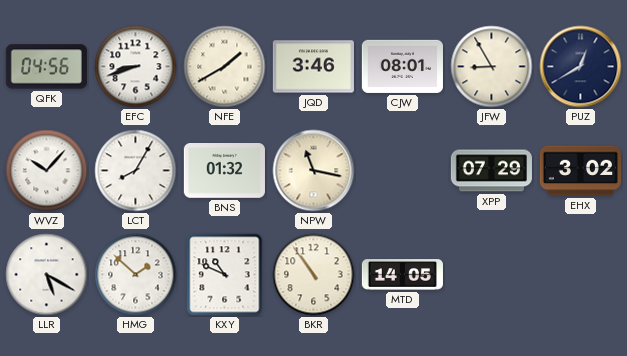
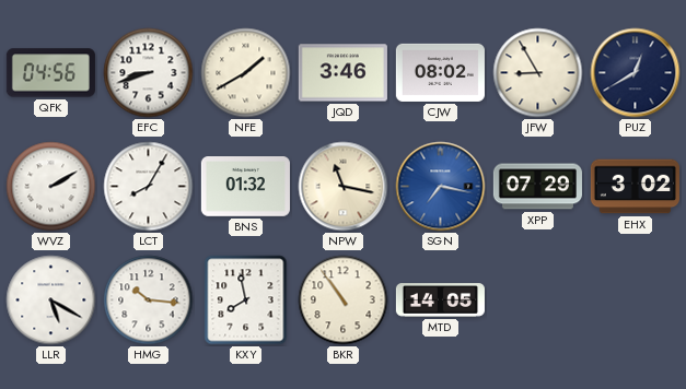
CJW: 08:01 -> 08:02 (440, 72)
WVZ: 10:07 -> 2:10 (51, 187)
SGN: none -> 7:17 (441, 187)
HMG: 1:52 -> 10:16 (149, 300)
KXY: 10:49 -> 7:58 (246, 300)
